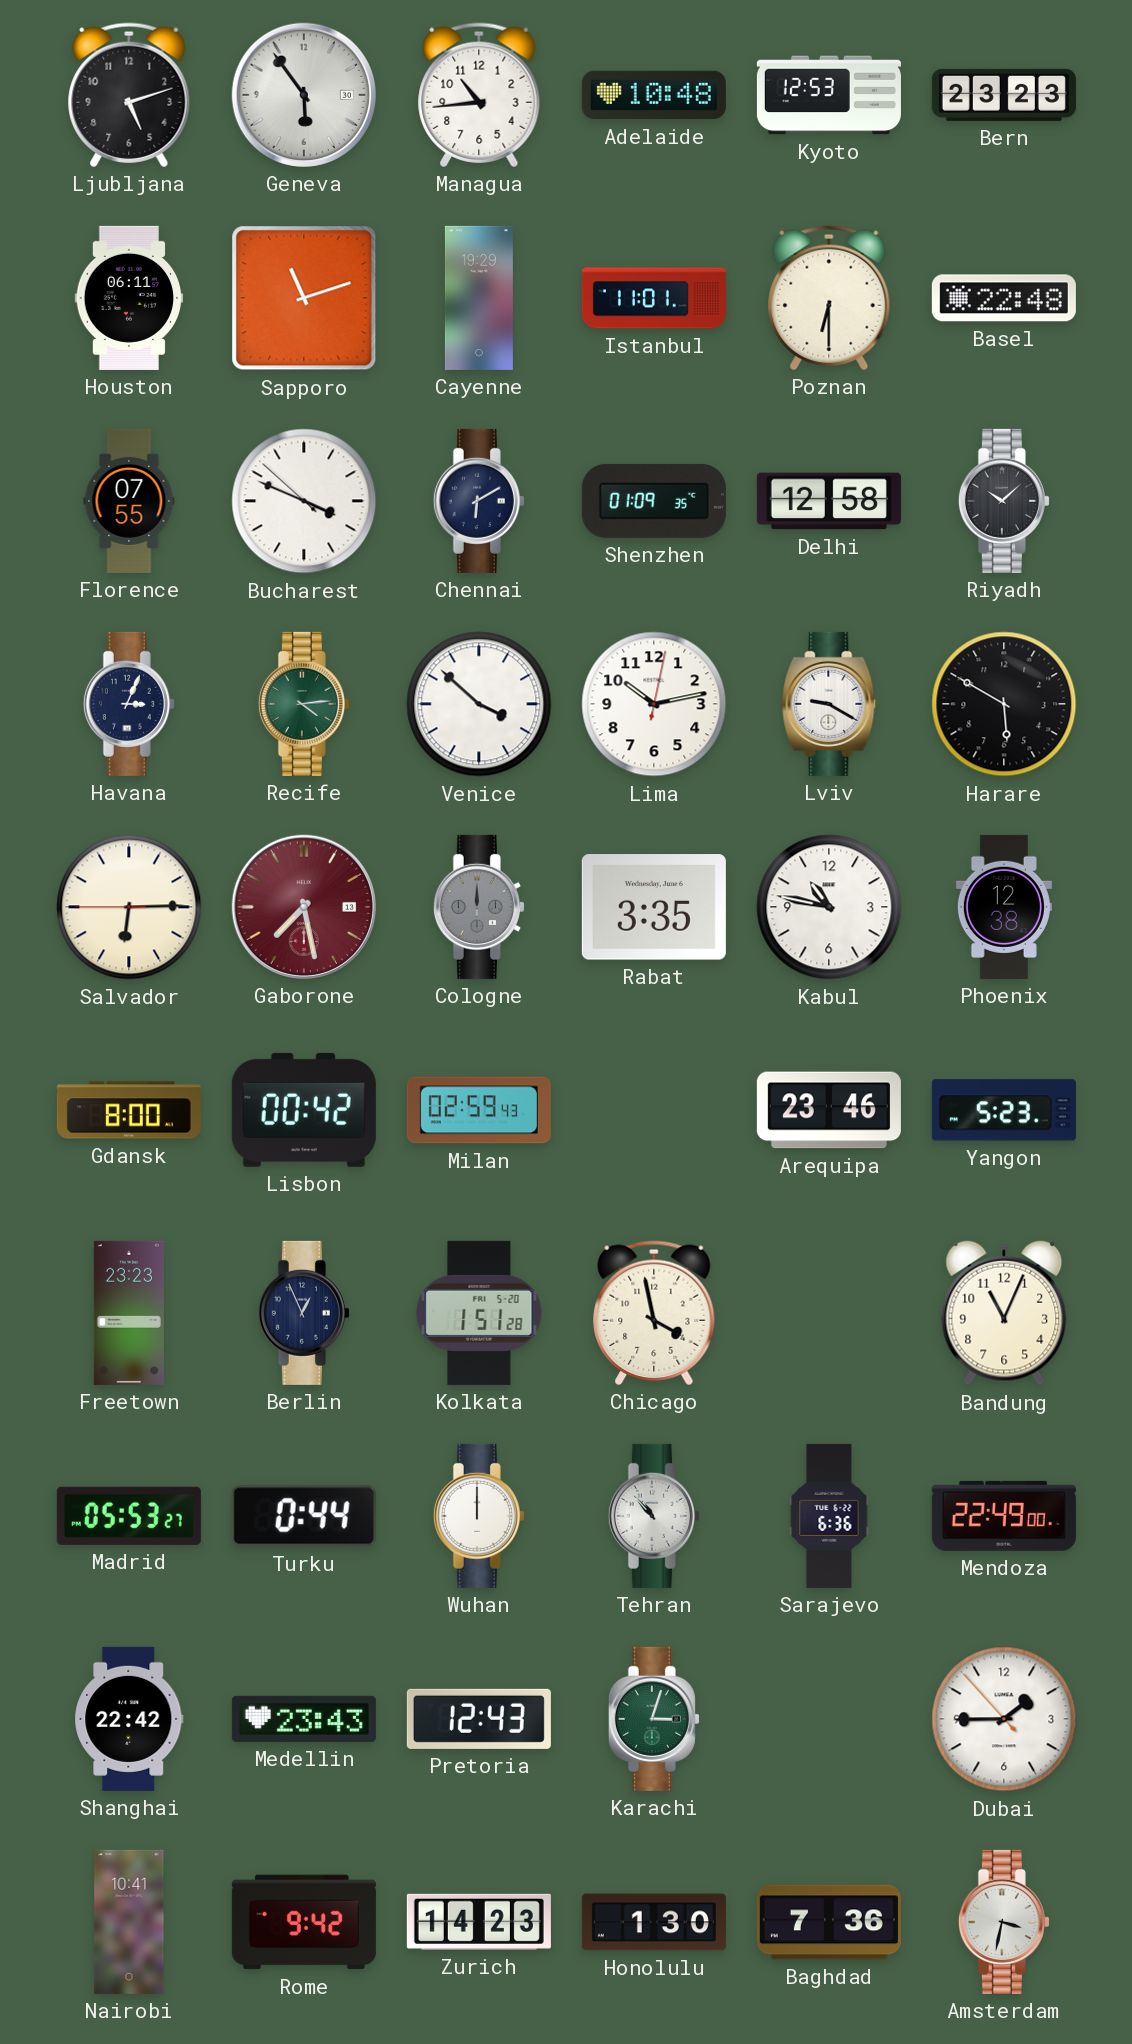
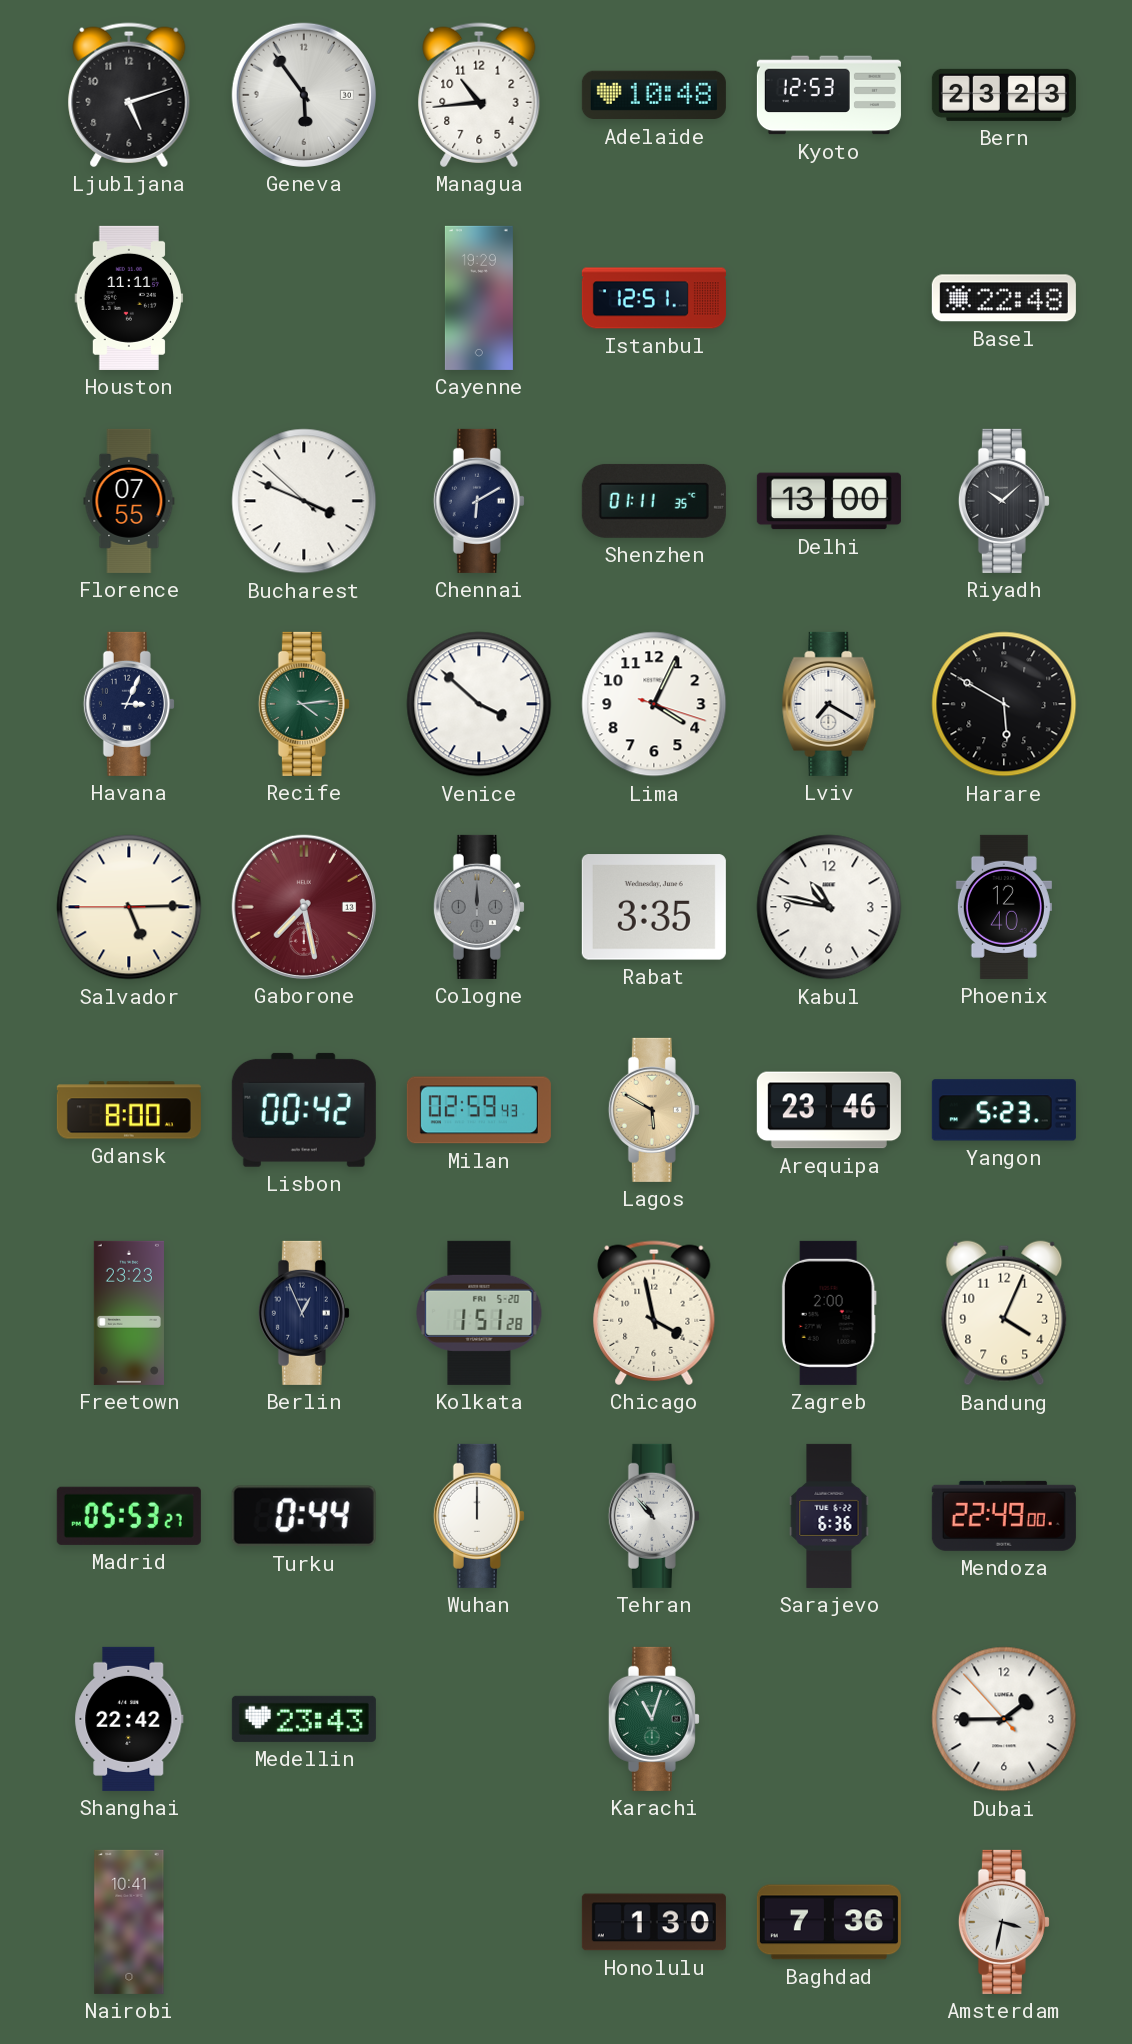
Houston: 06:11 -> 11:11 (129, 298)
Sapporo: 11:12 -> none (304, 298)
Istanbul: 11:01 -> 12:51 (654, 298)
Poznan: 6:30 -> none (829, 298)
Shenzhen: 01:09 -> 01:11 (654, 501)
Delhi: 12:58 -> 13:00 (829, 501)
Lima: 10:13 -> 4:04 (654, 704)
Lviv: 9:20 -> 7:20 (829, 704)
Salvador: 6:14 -> 5:14 (129, 907)
Phoenix: 12:38 -> 12:40 (1004, 907)
Lagos: none -> 5:50 (654, 1110)
Zagreb: none -> 2:00 (829, 1313)
Bandung: 11:04 -> 4:04 (1004, 1313)
Pretoria: 12:43 -> none (479, 1719)
Karachi: 3:03 -> 11:03 (654, 1719)
Rome: 9:42 -> none (304, 1922)
Zurich: 14:23 -> none (479, 1922)
